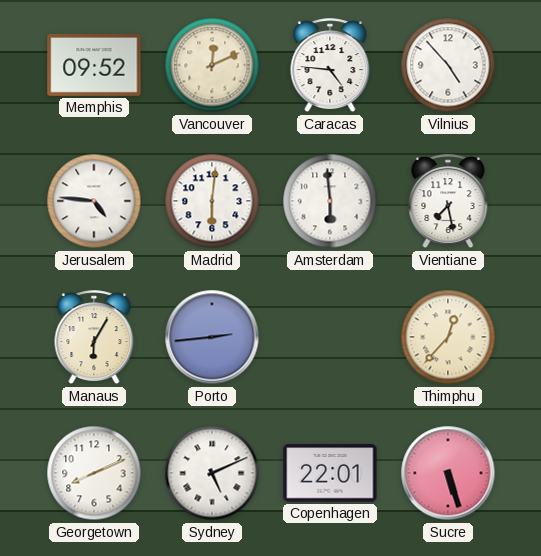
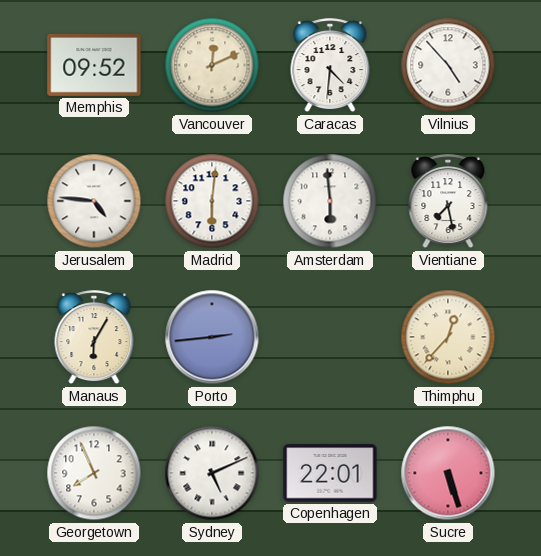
Caracas: 4:46 -> 4:31 (330, 66)
Georgetown: 8:11 -> 7:56 (94, 473)
